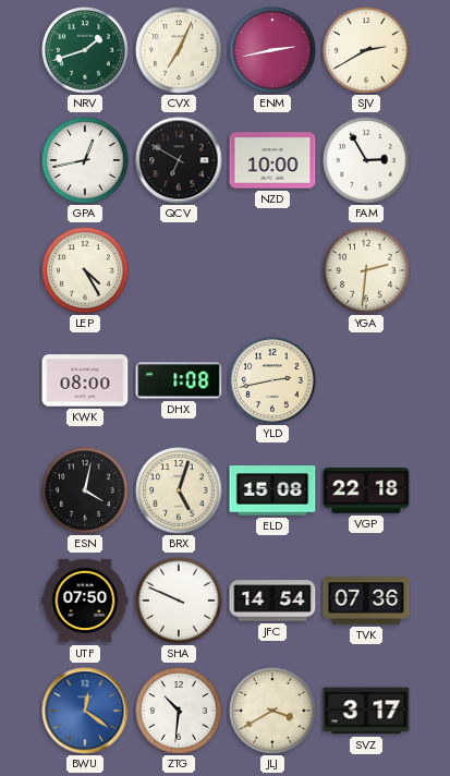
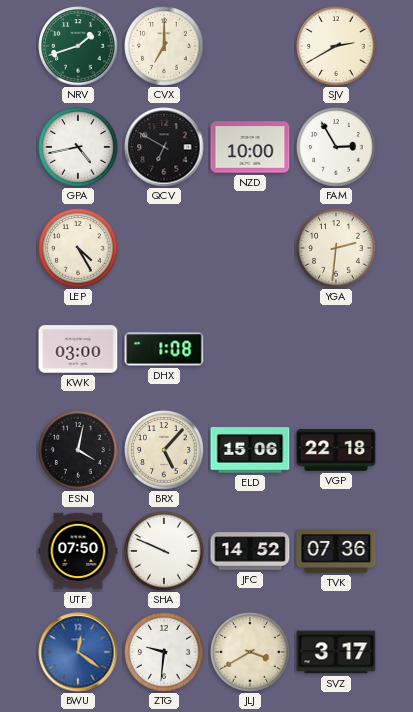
CVX: 7:04 -> 7:00 (164, 46)
ENM: 2:43 -> none (272, 50)
GPA: 12:43 -> 4:43 (78, 147)
KWK: 08:00 -> 03:00 (78, 349)
YLD: 2:43 -> none (272, 380)
BRX: 5:03 -> 5:07 (164, 450)
ELD: 15:08 -> 15:06 (250, 450)
JFC: 14:54 -> 14:52 (250, 551)
ZTG: 10:31 -> 9:31 (164, 652)
